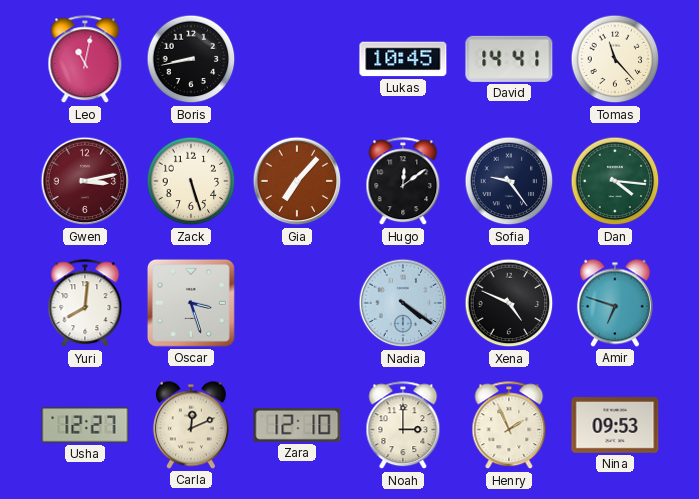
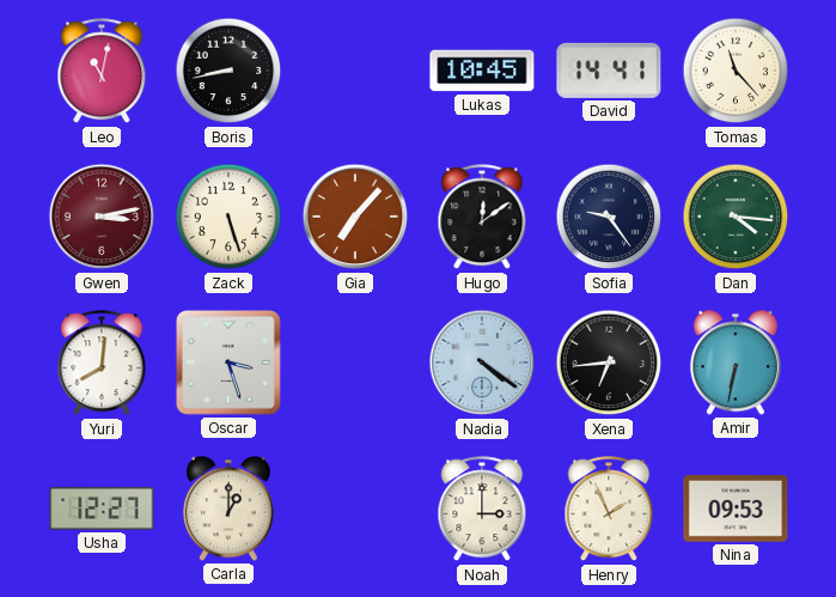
Xena: 4:49 -> 6:44 (609, 363)
Amir: 6:48 -> 6:32 (736, 363)
Carla: 12:11 -> 1:00 (228, 508)
Zara: 12:10 -> none (297, 425)
